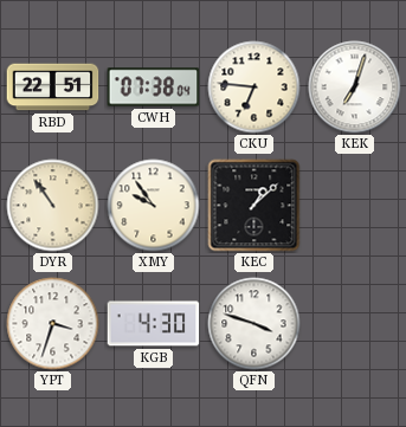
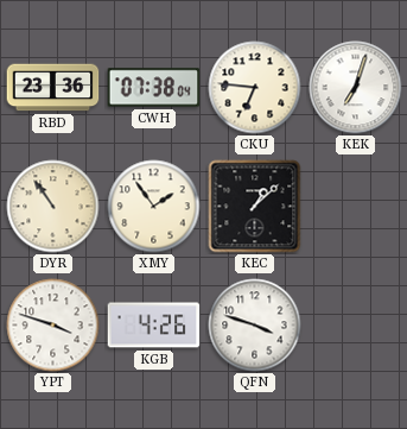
RBD: 22:51 -> 23:36 (53, 88)
XMY: 9:54 -> 1:54 (154, 207)
YPT: 3:33 -> 3:48 (53, 326)
KGB: 4:30 -> 4:26 (154, 326)
